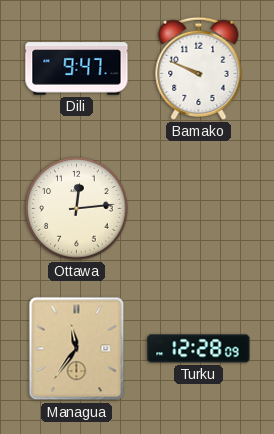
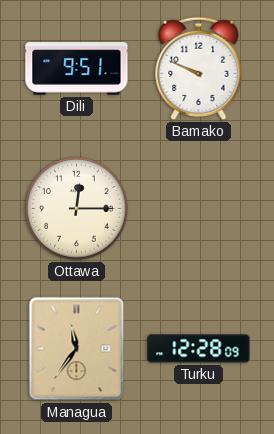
Dili: 9:47 -> 9:51 (77, 69)
Ottawa: 12:14 -> 12:15 (77, 209)
